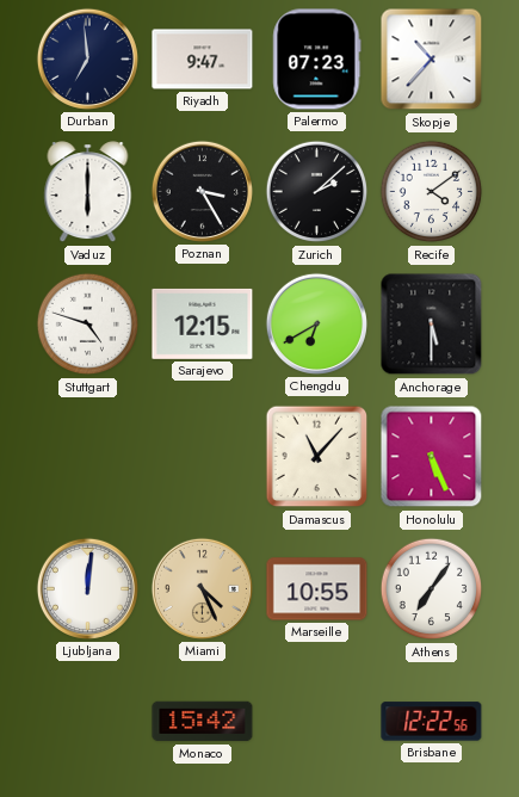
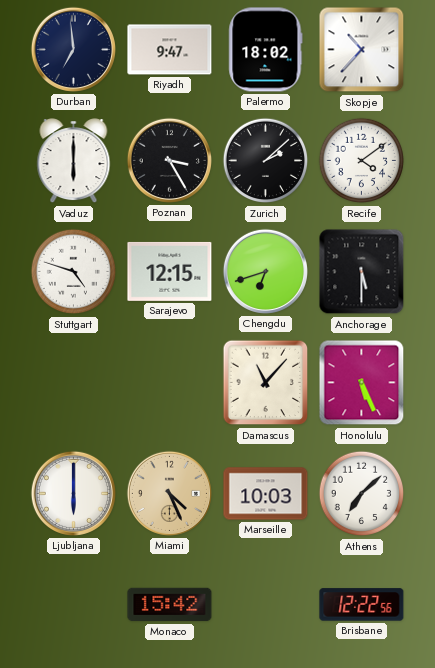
Palermo: 07:23 -> 18:02 (266, 50)
Chengdu: 6:40 -> 6:42 (265, 271)
Ljubljana: 12:01 -> 6:00 (73, 493)
Marseille: 10:55 -> 10:03 (266, 494)
Athens: 7:06 -> 7:08 (362, 494)
